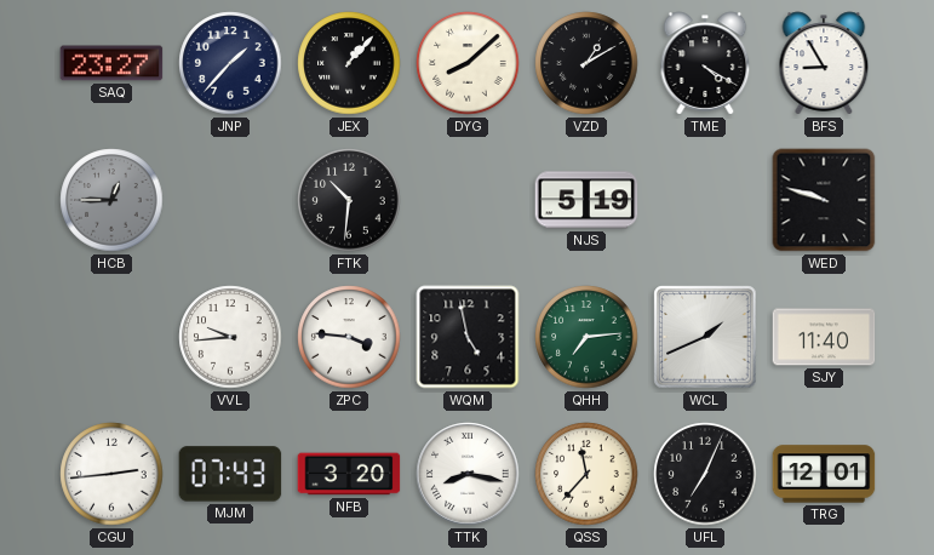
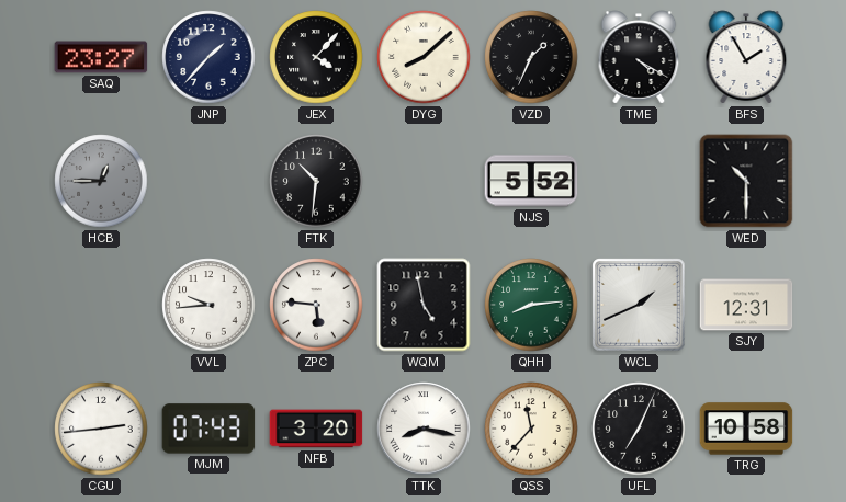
JEX: 1:07 -> 4:07 (316, 57)
VZD: 1:10 -> 1:34 (531, 57)
BFS: 8:55 -> 1:55 (746, 57)
NJS: 5:19 -> 5:52 (531, 181)
WED: 9:48 -> 10:30 (746, 181)
ZPC: 3:46 -> 5:46 (316, 305)
QHH: 7:14 -> 8:14 (531, 305)
SJY: 11:40 -> 12:31 (746, 305)
TRG: 12:01 -> 10:58 (746, 429)
